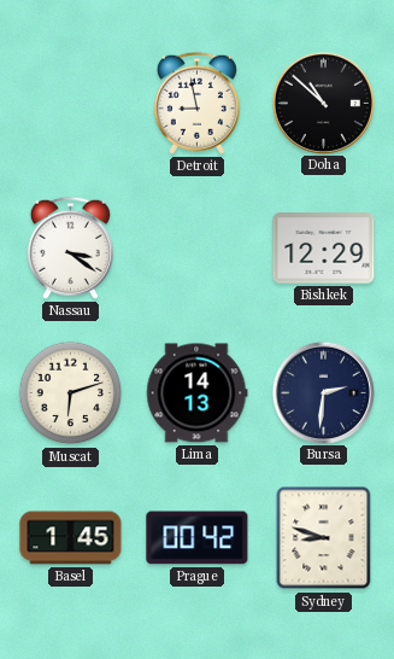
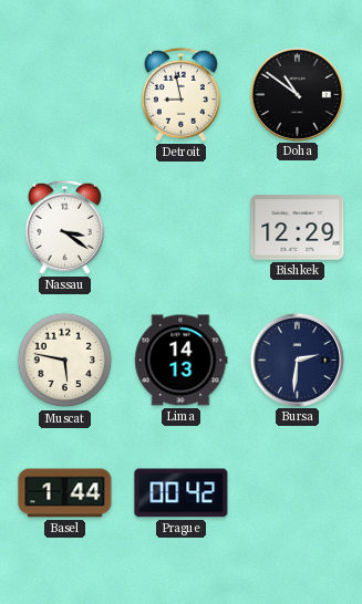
Doha: 10:52 -> 10:51 (297, 94)
Muscat: 6:12 -> 5:47 (65, 361)
Basel: 1:45 -> 1:44 (65, 493)
Sydney: 8:48 -> none (324, 538)
